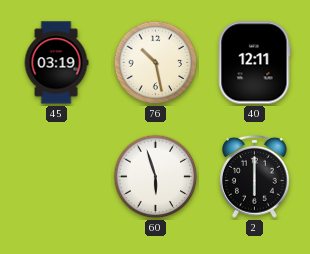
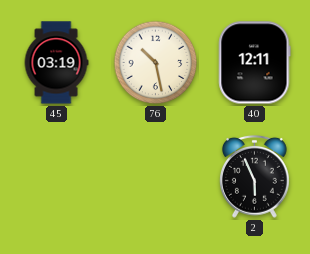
60: 5:57 -> none (156, 177)
2: 6:00 -> 5:56 (254, 176)
